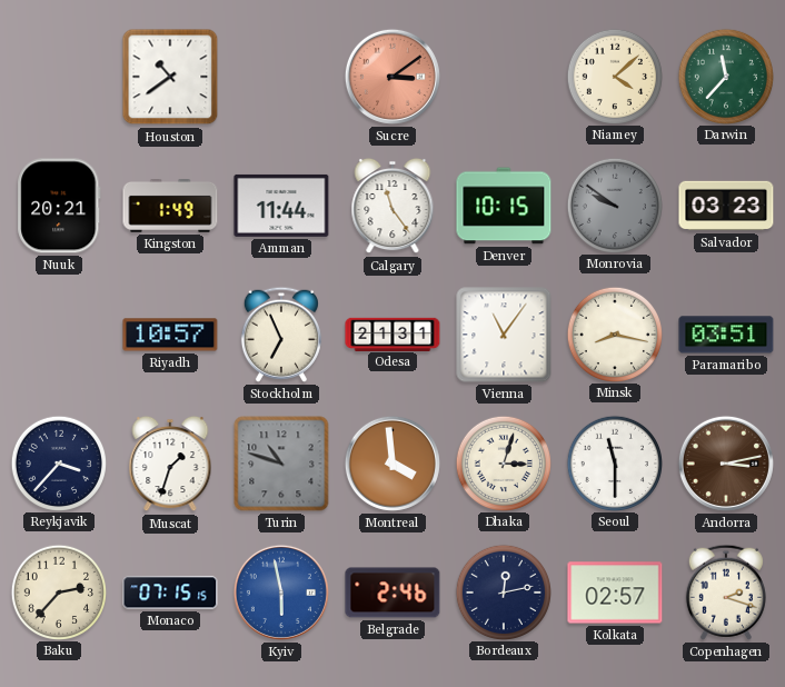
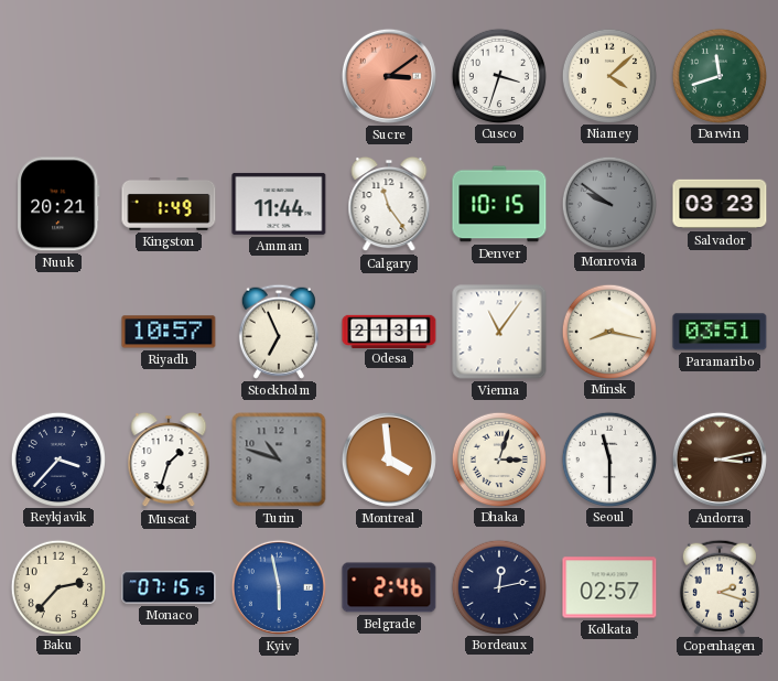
Houston: 10:39 -> none (170, 77)
Cusco: none -> 3:33 (498, 75)
Darwin: 11:37 -> 11:42 (718, 75)
